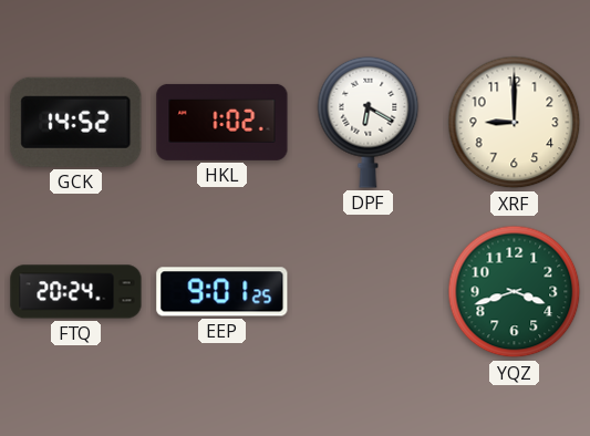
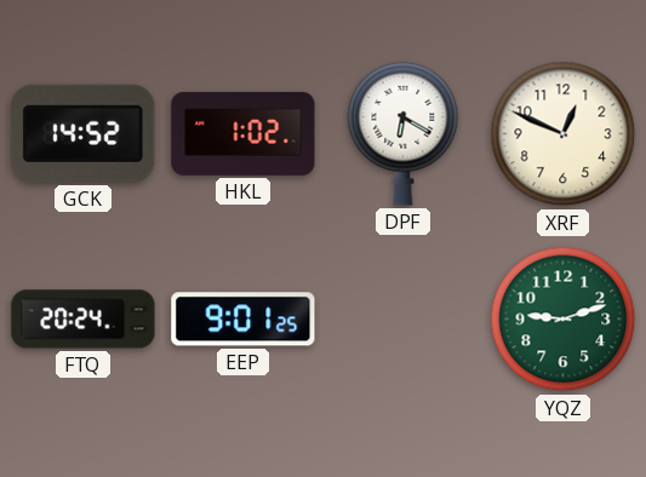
XRF: 9:00 -> 12:49 (564, 134)
YQZ: 3:42 -> 9:12 (564, 320)
